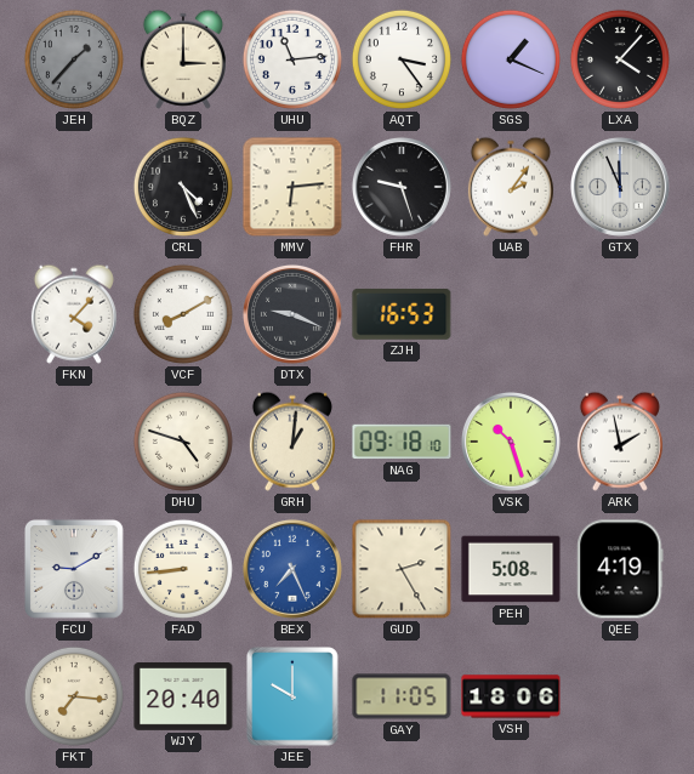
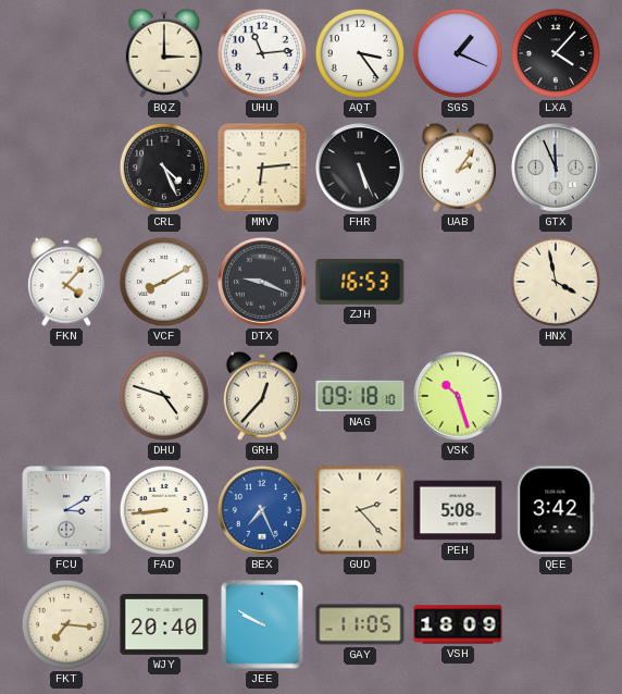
JEH: 1:37 -> none (74, 59)
FHR: 9:27 -> 5:26 (360, 168)
HNX: none -> 3:58 (556, 282)
GRH: 1:01 -> 12:37 (262, 396)
ARK: 1:58 -> none (620, 442)
FCU: 9:10 -> 3:10 (67, 511)
GUD: 2:25 -> 2:23 (360, 510)
QEE: 4:19 -> 3:42 (556, 510)
JEE: 10:00 -> 9:50 (262, 624)
VSH: 18:06 -> 18:09 (458, 624)
